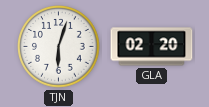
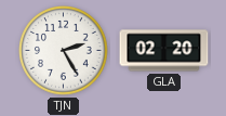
TJN: 6:03 -> 2:25 (64, 51)
